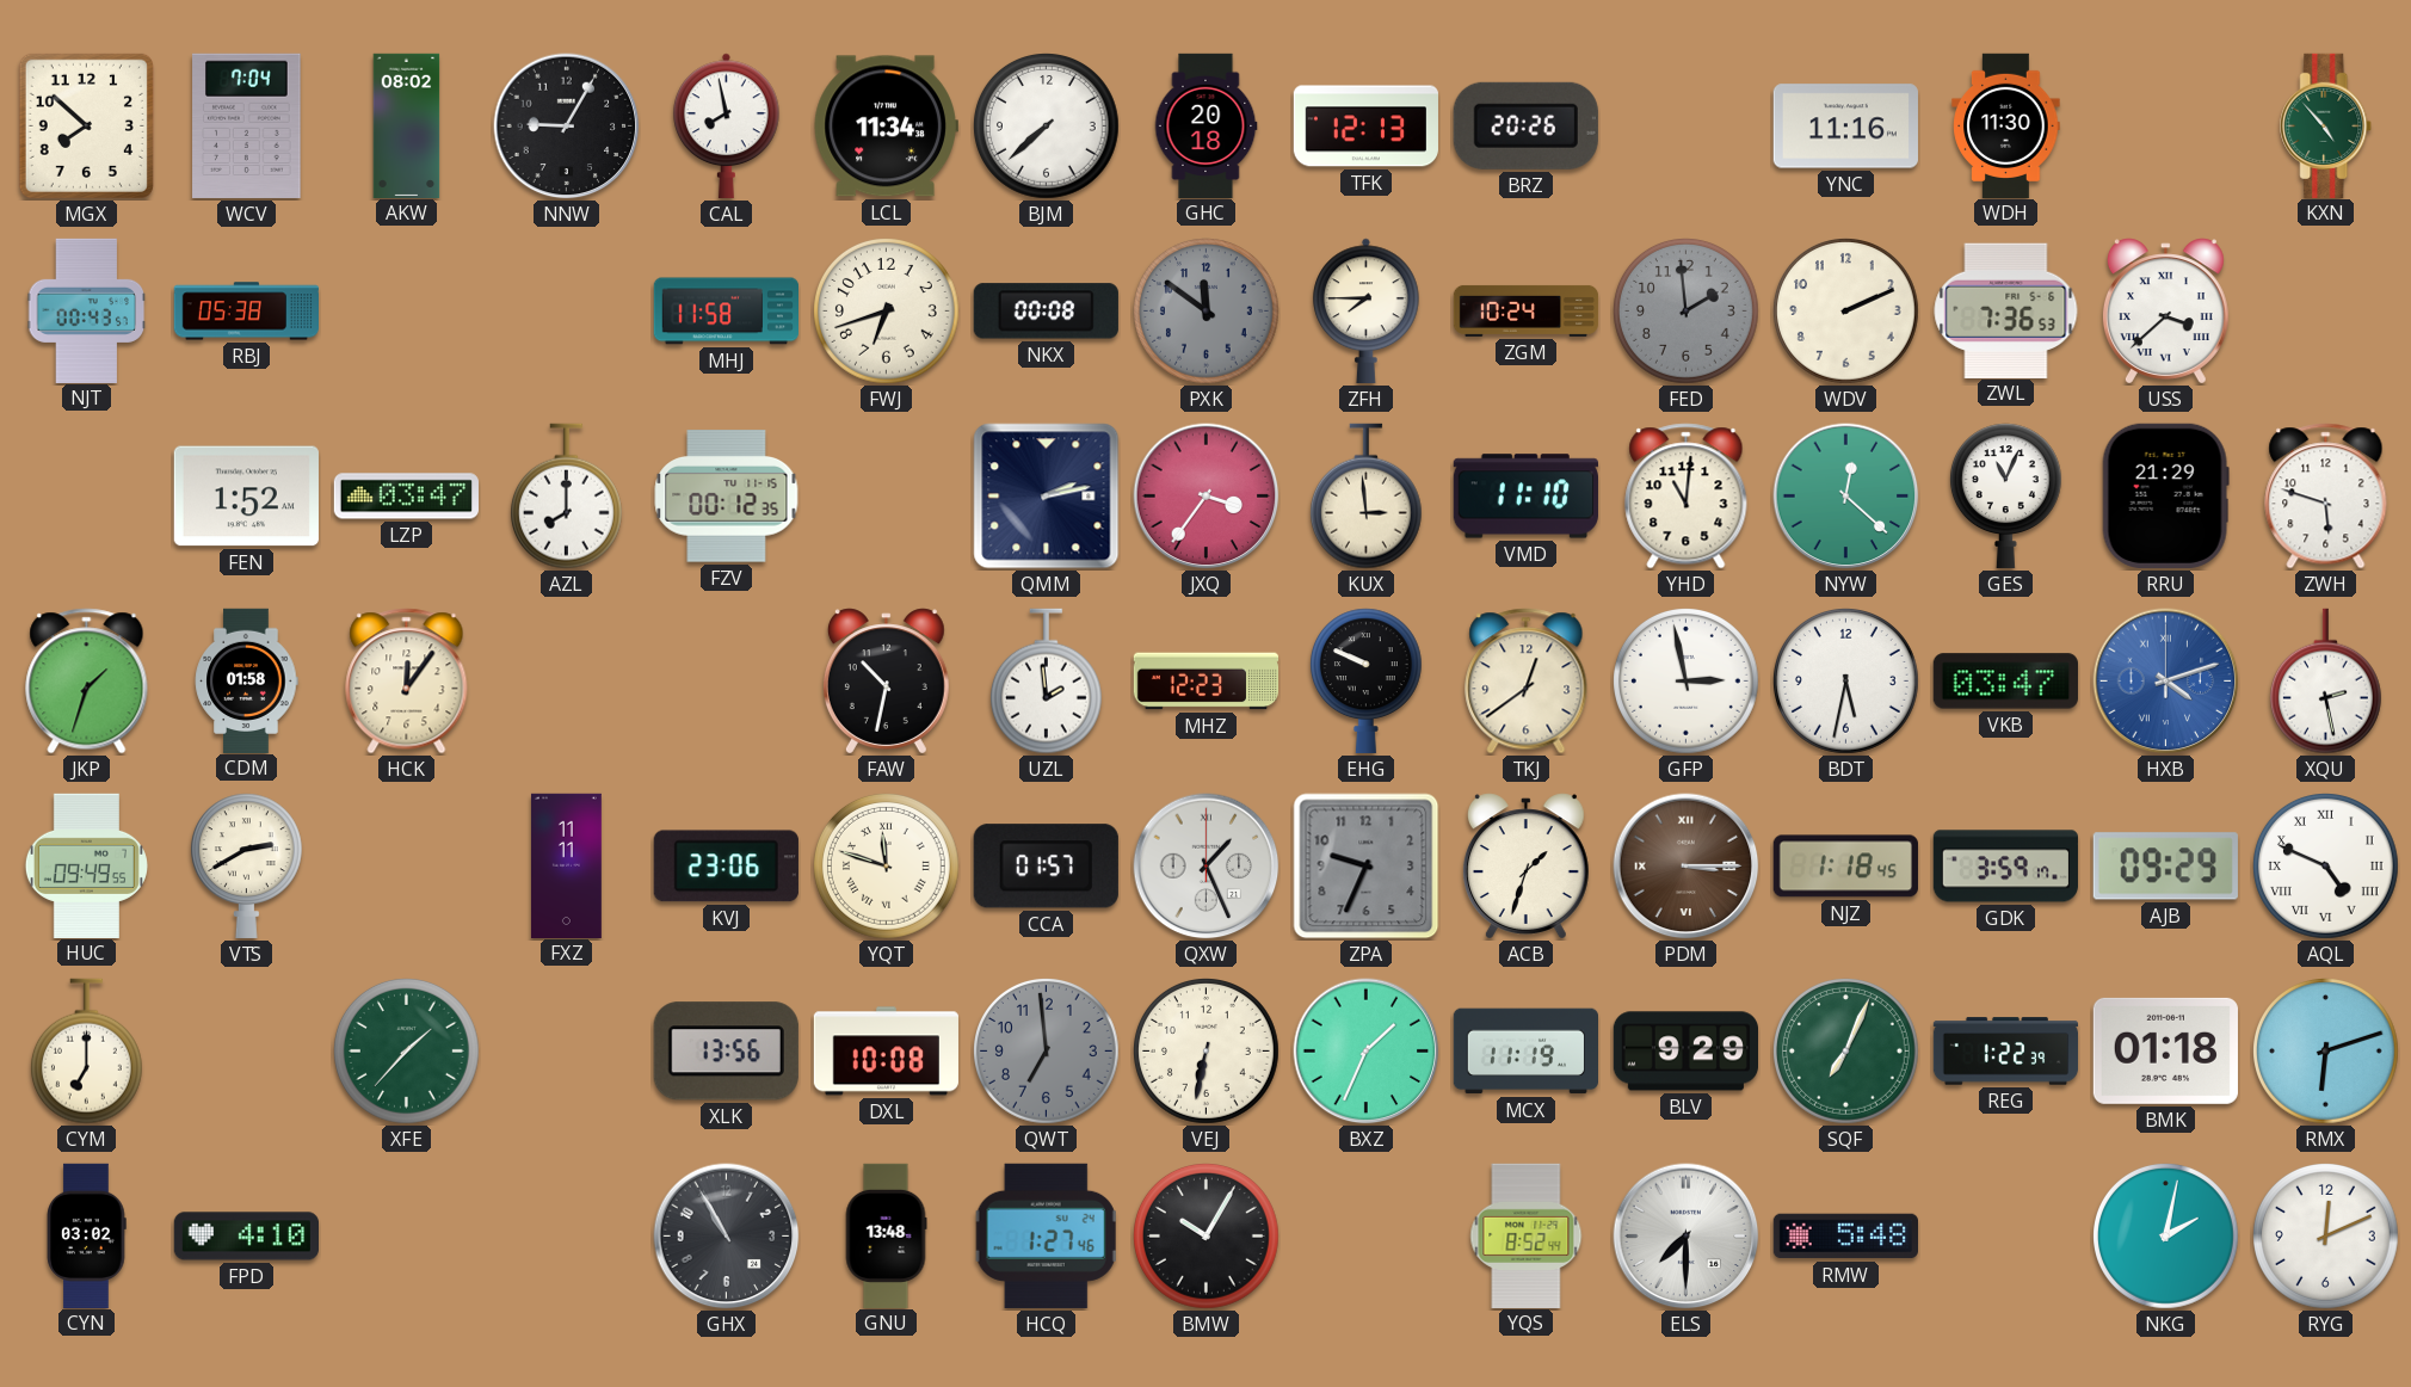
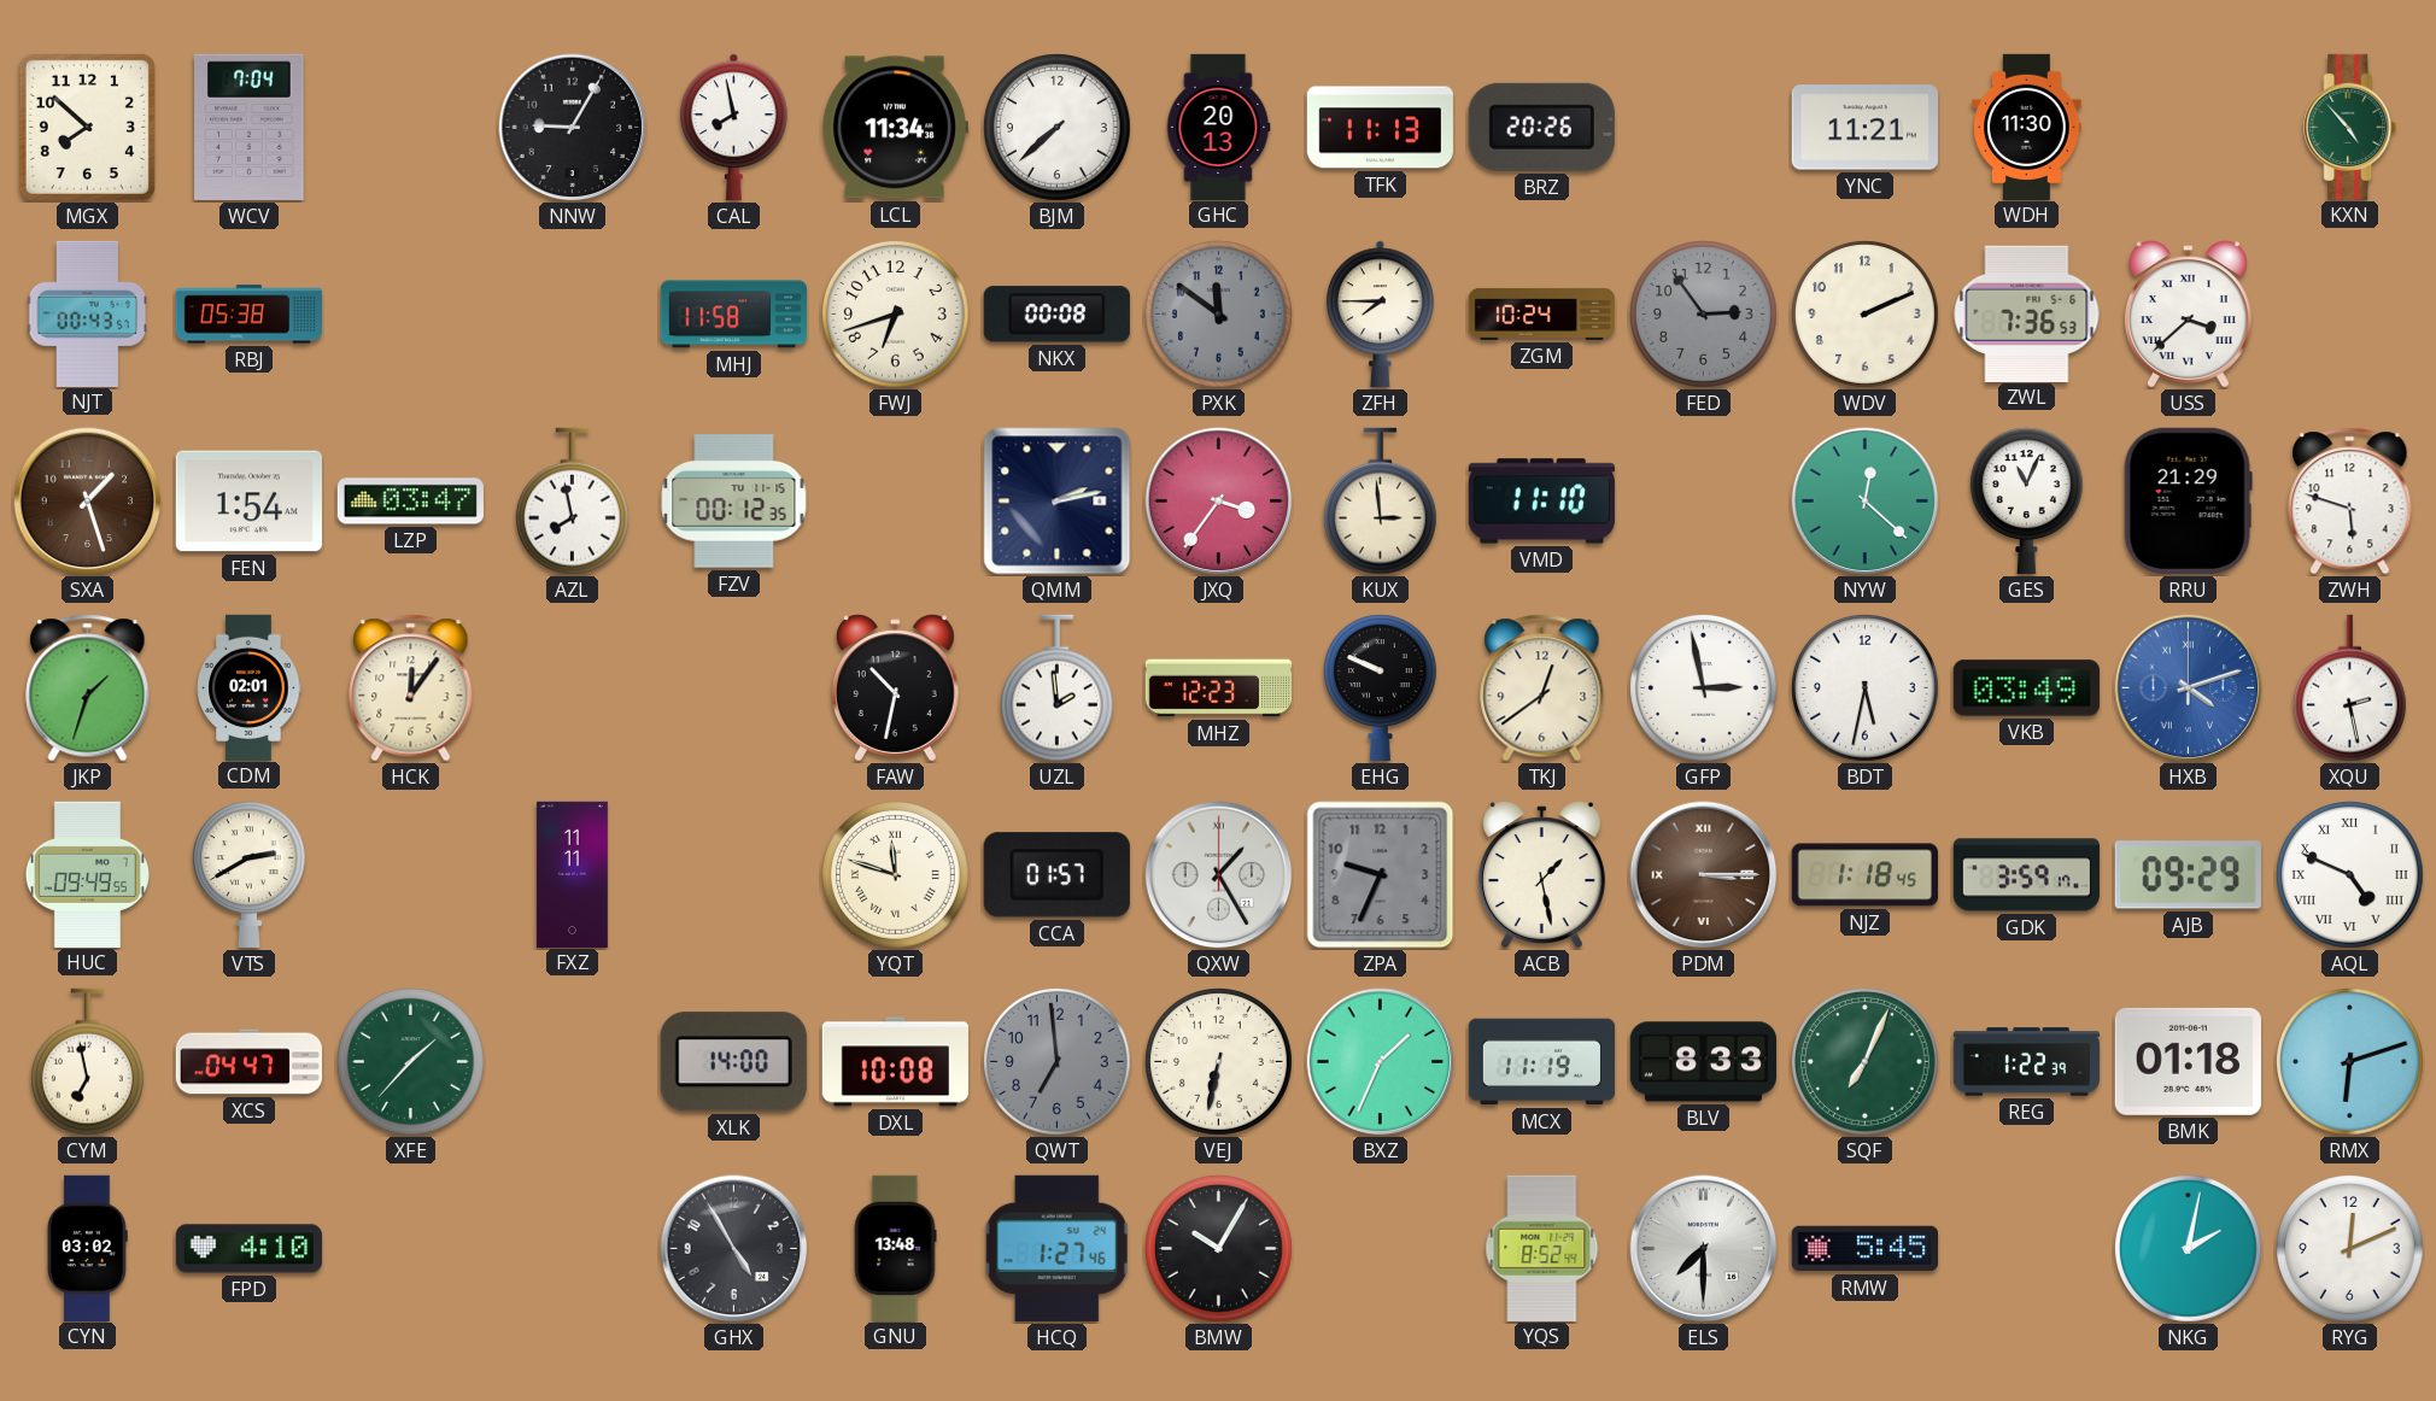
AKW: 08:02 -> none (407, 125)
GHC: 20:18 -> 20:13 (1218, 127)
TFK: 12:13 -> 11:13 (1380, 128)
YNC: 11:16 -> 11:21 (1864, 128)
FED: 1:59 -> 2:54 (1704, 315)
SXA: none -> 1:27 (88, 502)
FEN: 1:52 -> 1:54 (248, 502)
AZL: 8:00 -> 7:58 (572, 502)
YHD: 11:01 -> none (1687, 497)
CDM: 01:58 -> 02:01 (248, 687)
VKB: 03:47 -> 03:49 (2026, 688)
KVJ: 23:06 -> none (726, 867)
QXW: 1:26 -> 1:25 (1219, 875)
ACB: 1:33 -> 1:28 (1541, 875)
CYM: 7:00 -> 6:58 (87, 1062)
XCS: none -> 04:47 (248, 1062)
XLK: 13:56 -> 14:00 (733, 1062)
BLV: 9:29 -> 8:33 (1703, 1062)
GHX: 10:55 -> 4:55 (734, 1249)
RMW: 5:48 -> 5:45 (1864, 1249)
